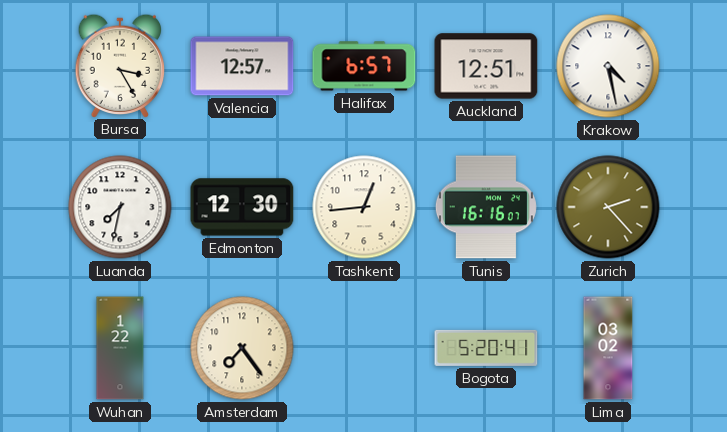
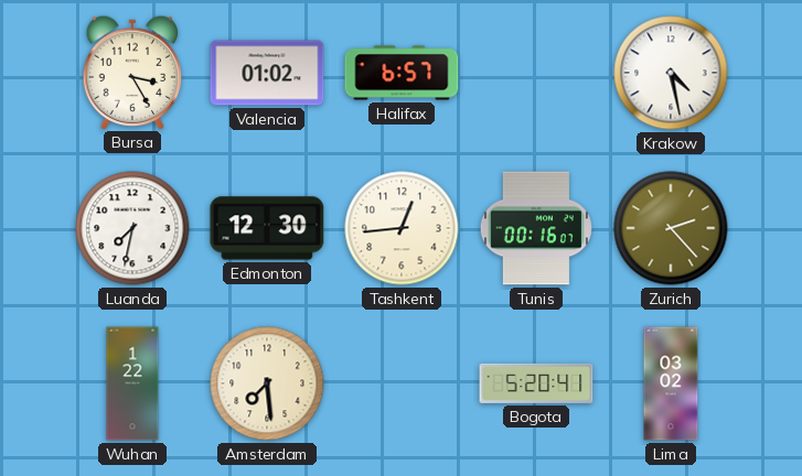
Valencia: 12:57 -> 01:02 (267, 73)
Auckland: 12:51 -> none (486, 66)
Tunis: 16:16 -> 00:16 (536, 228)
Amsterdam: 7:24 -> 7:29 (267, 383)
